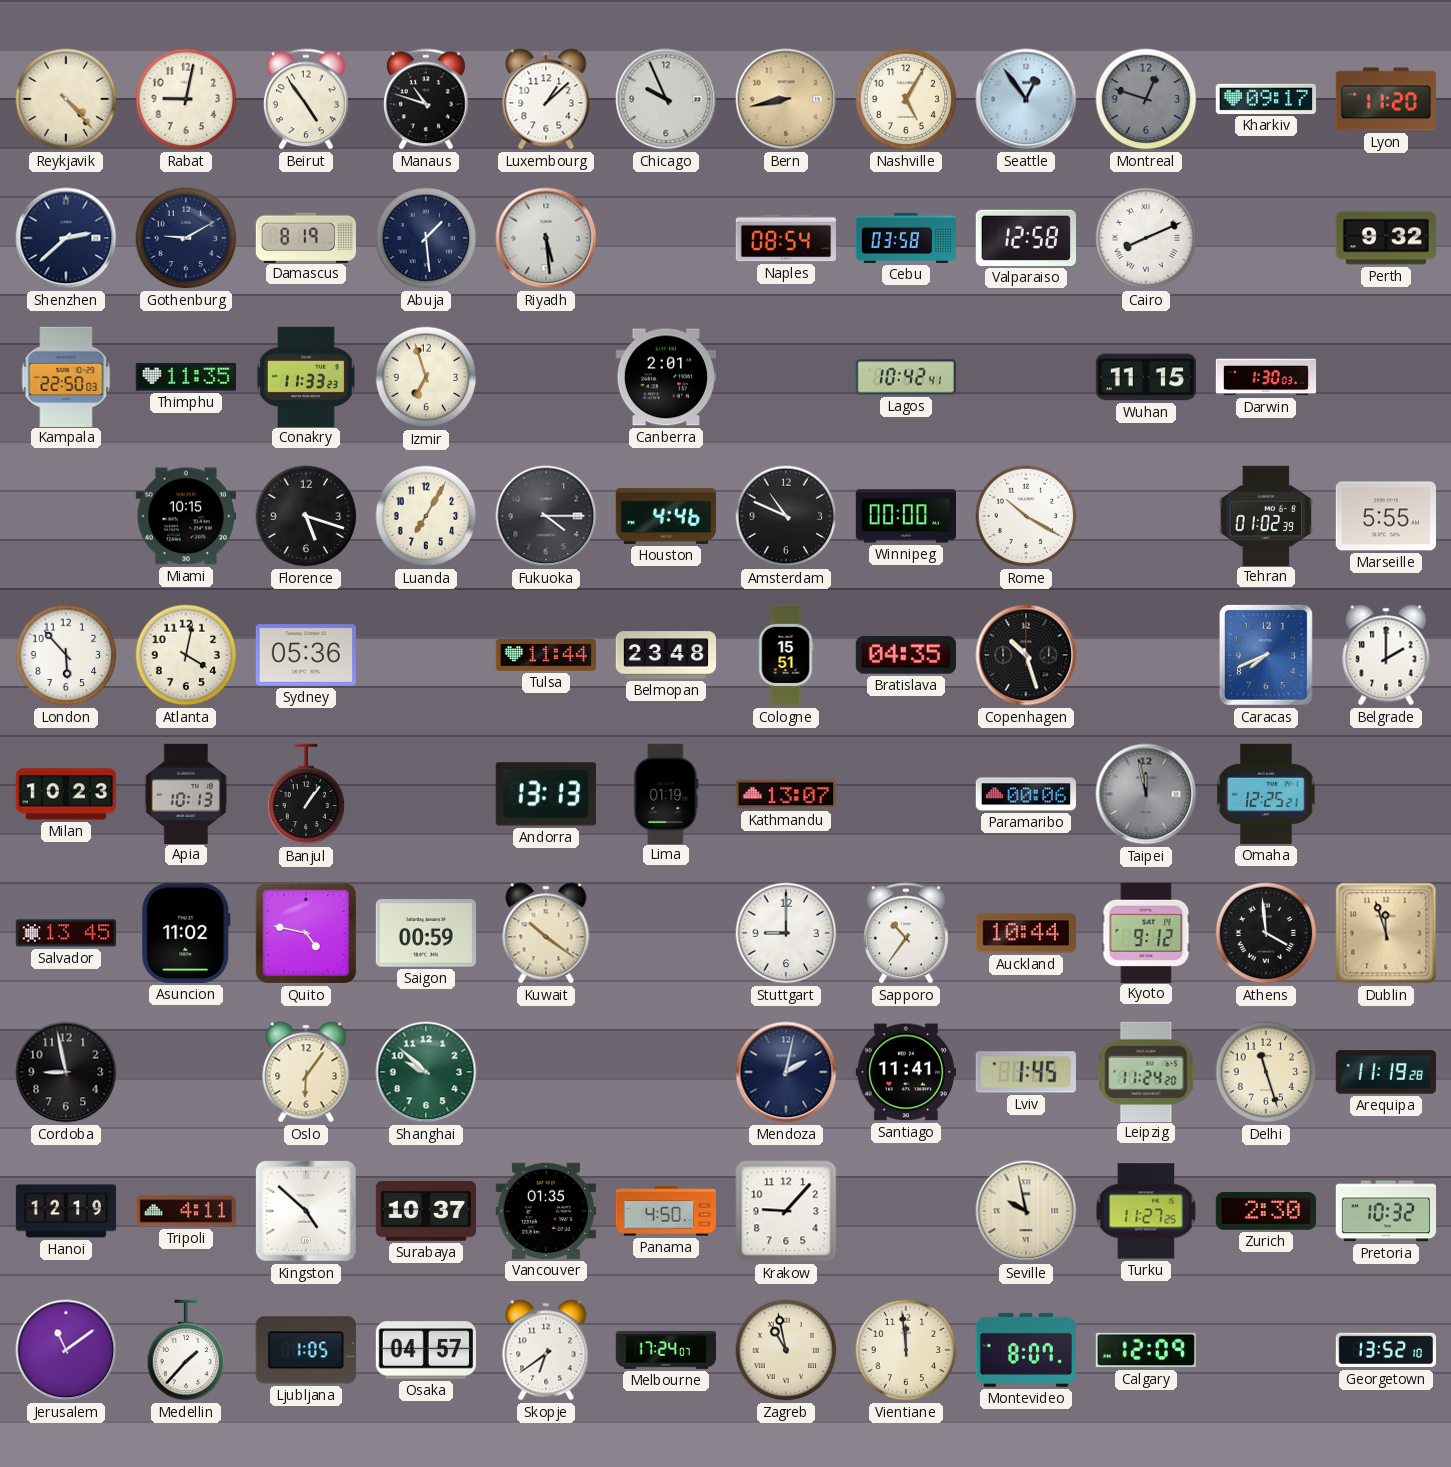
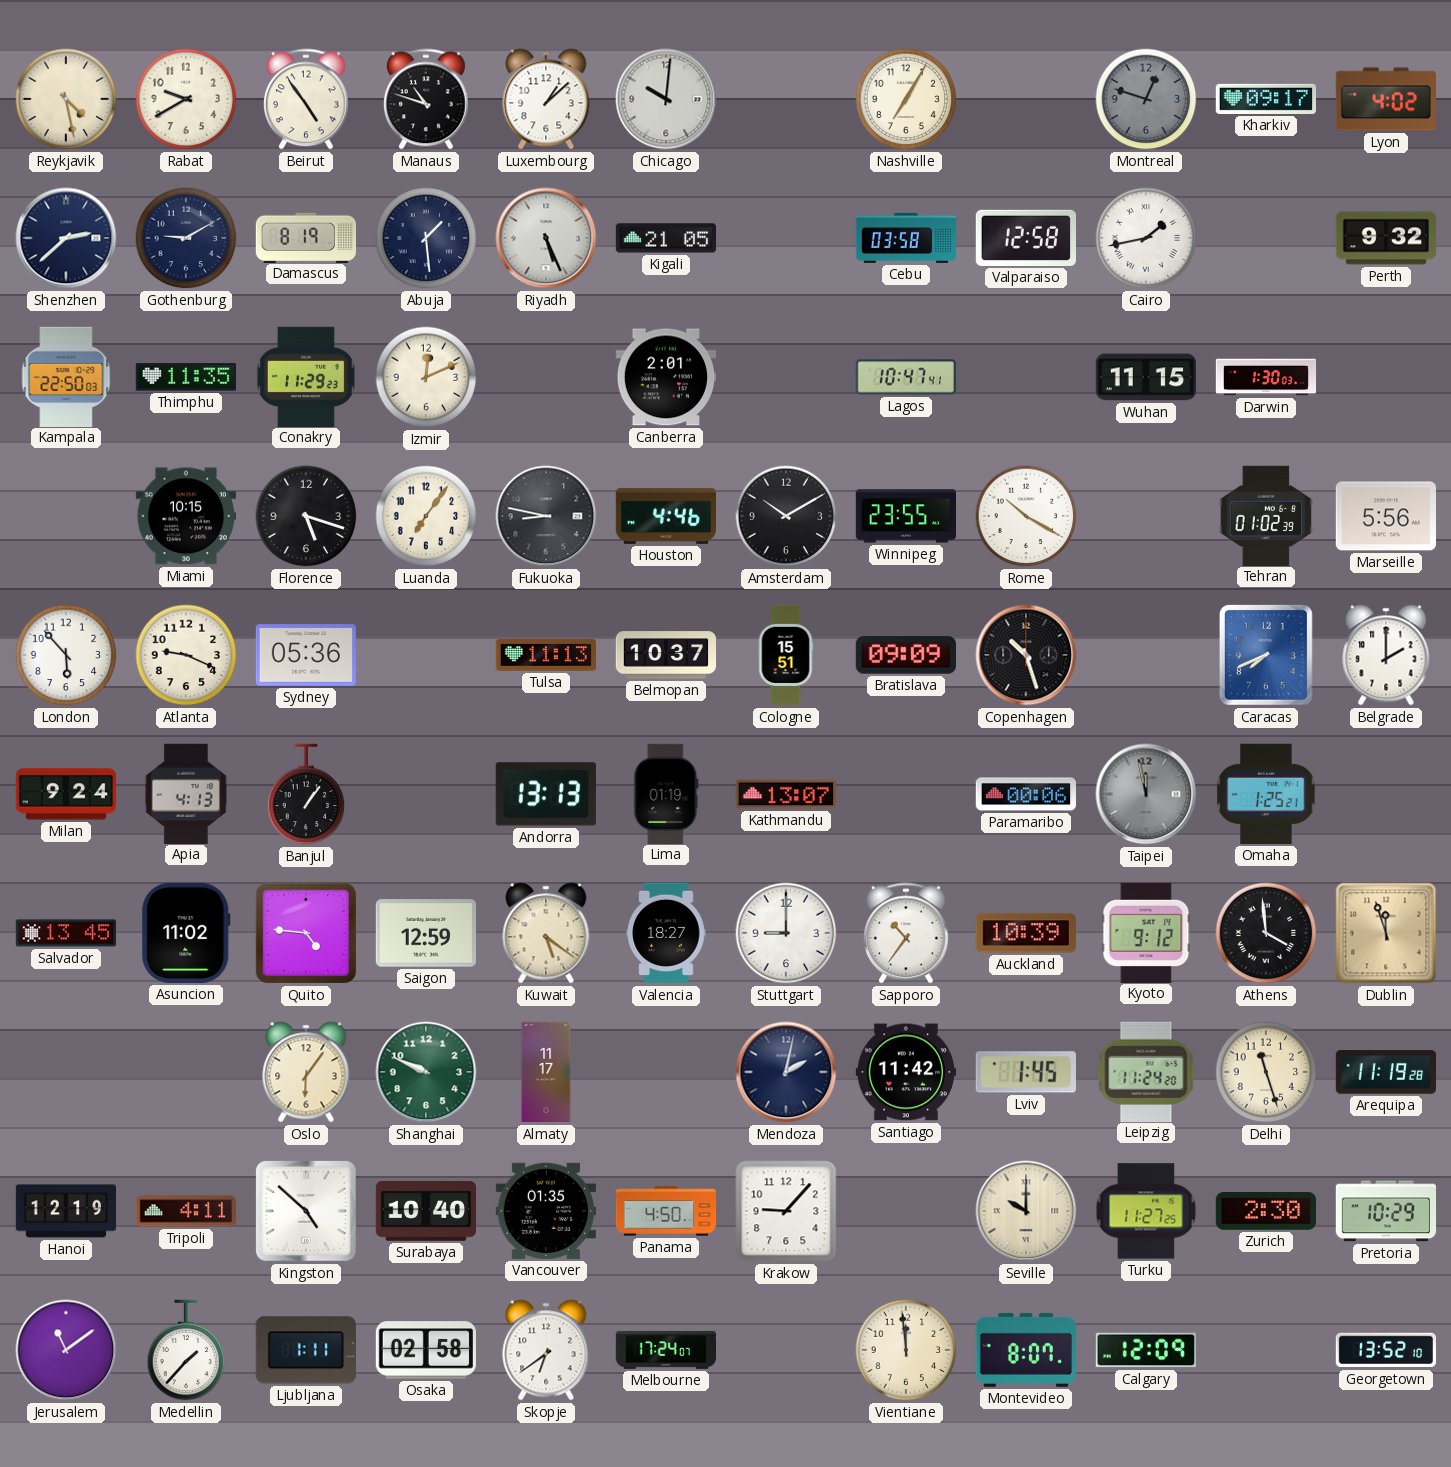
Reykjavik: 4:23 -> 4:28 (66, 99)
Rabat: 9:02 -> 9:40 (186, 99)
Chicago: 9:56 -> 10:01 (666, 99)
Bern: 8:43 -> none (786, 99)
Nashville: 5:05 -> 7:05 (906, 99)
Seattle: 12:54 -> none (1026, 99)
Lyon: 11:20 -> 4:02 (1385, 99)
Riyadh: 5:29 -> 5:26 (546, 238)
Kigali: none -> 21:05 (666, 238)
Naples: 08:54 -> none (786, 238)
Cairo: 8:11 -> 1:43 (1146, 238)
Conakry: 11:33 -> 11:29 (306, 376)
Izmir: 6:57 -> 12:11 (426, 377)
Lagos: 10:42 -> 10:47 (906, 377)
Luanda: 7:05 -> 7:06 (426, 516)
Fukuoka: 4:15 -> 8:47 (546, 516)
Amsterdam: 10:49 -> 10:10 (786, 516)
Winnipeg: 00:00 -> 23:55 (905, 516)
Marseille: 5:55 -> 5:56 (1385, 516)
Atlanta: 4:02 -> 9:19 (186, 655)
Tulsa: 11:44 -> 11:13 (546, 655)
Belmopan: 23:48 -> 10:37 (666, 655)
Bratislava: 04:35 -> 09:09 (906, 655)
Milan: 10:23 -> 9:24 (66, 794)
Apia: 10:13 -> 4:13 (186, 793)
Omaha: 12:25 -> 1:25 (1266, 794)
Quito: 4:47 -> 4:46 (306, 933)
Saigon: 00:59 -> 12:59 (425, 933)
Kuwait: 10:21 -> 5:21 (546, 933)
Valencia: none -> 18:27 (666, 933)
Auckland: 10:44 -> 10:39 (1026, 933)
Cordoba: 8:58 -> none (66, 1072)
Shanghai: 9:52 -> 9:49 (426, 1072)
Almaty: none -> 11:17 (546, 1072)
Santiago: 11:41 -> 11:42 (905, 1072)
Surabaya: 10:37 -> 10:40 (425, 1212)
Seville: 9:58 -> 10:00 (1026, 1211)
Pretoria: 10:32 -> 10:29 (1386, 1211)
Ljubljana: 1:05 -> 1:11 (306, 1350)
Osaka: 04:57 -> 02:58 (425, 1350)
Zagreb: 10:58 -> none (786, 1350)
